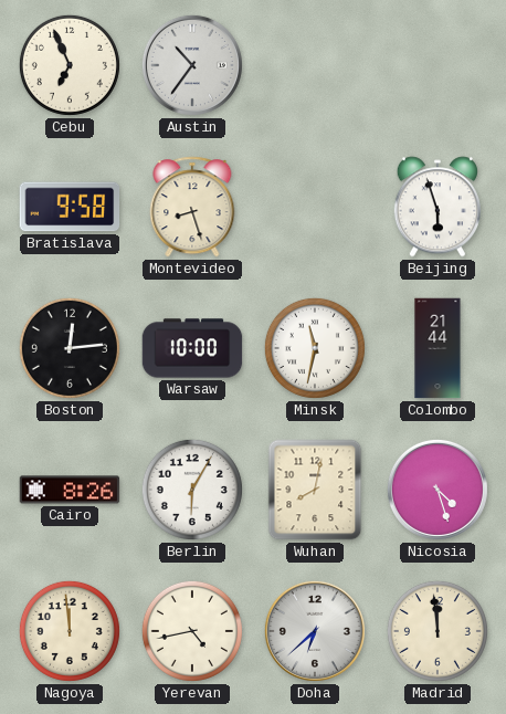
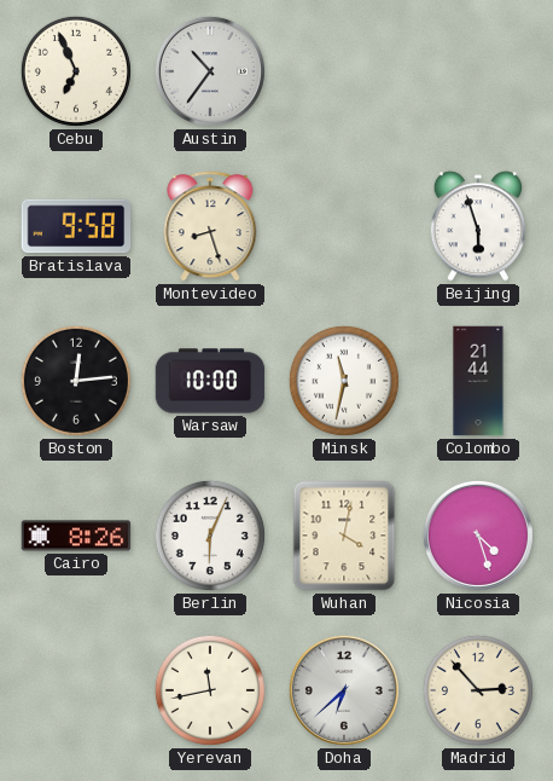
Berlin: 6:05 -> 6:04 (210, 536)
Wuhan: 8:02 -> 4:02 (344, 536)
Nagoya: 11:59 -> none (70, 631)
Yerevan: 4:43 -> 11:43 (210, 690)
Madrid: 11:59 -> 2:53 (478, 690)
